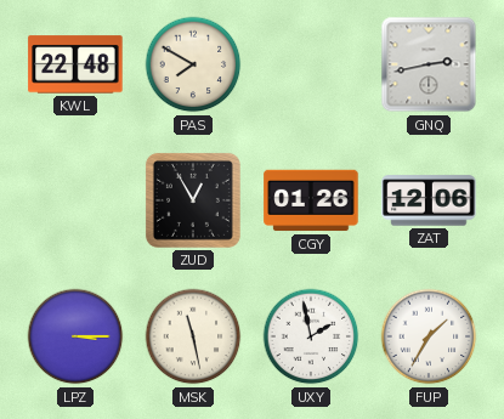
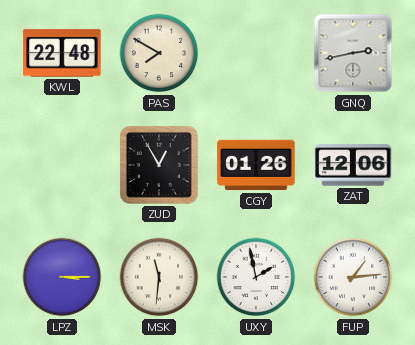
MSK: 11:28 -> 11:31 (159, 277)
FUP: 1:35 -> 1:14 (353, 277)
